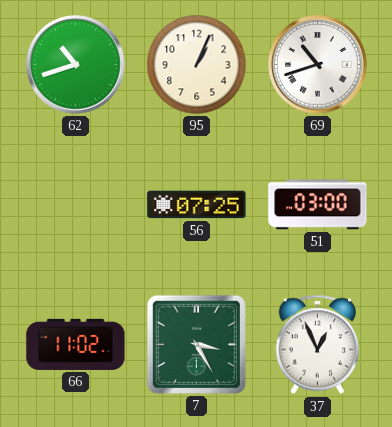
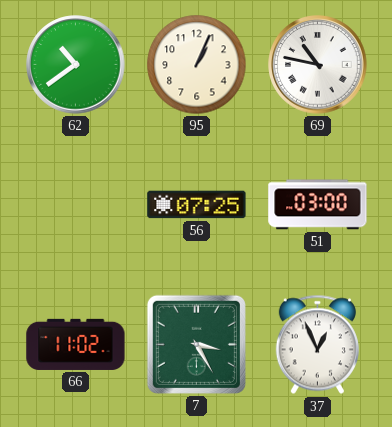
62: 10:42 -> 10:39 (76, 65)
69: 10:42 -> 10:47 (318, 65)
